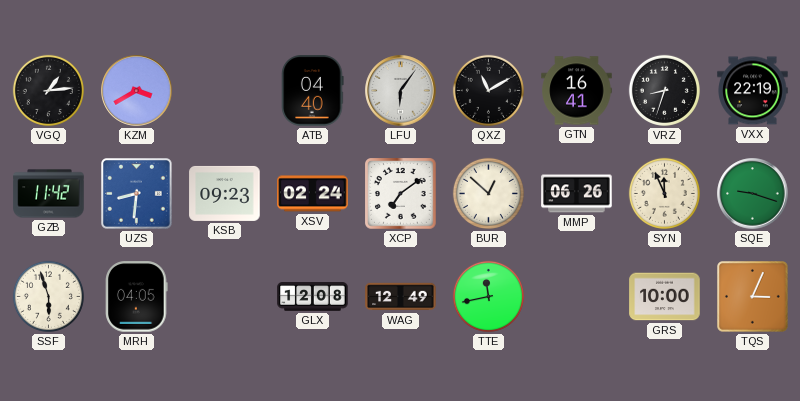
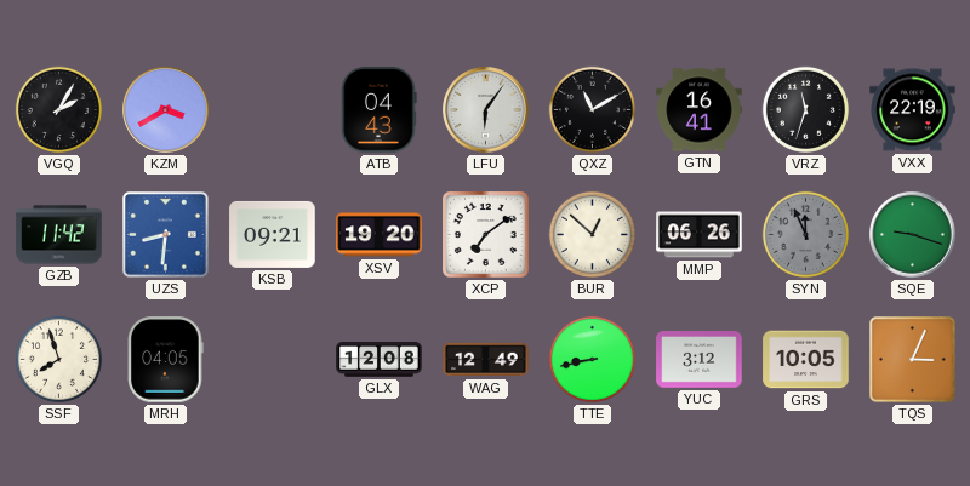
VGQ: 1:14 -> 2:05 (58, 109)
ATB: 04:40 -> 04:43 (380, 110)
VRZ: 8:33 -> 11:33 (805, 109)
KSB: 09:23 -> 09:21 (273, 234)
XSV: 02:24 -> 19:20 (380, 235)
SYN dial: cream -> grey (805, 234)
SSF: 5:57 -> 7:57 (58, 359)
TTE: 11:43 -> 8:43 (592, 359)
YUC: none -> 3:12 (700, 360)
GRS: 10:00 -> 10:05 (806, 360)
